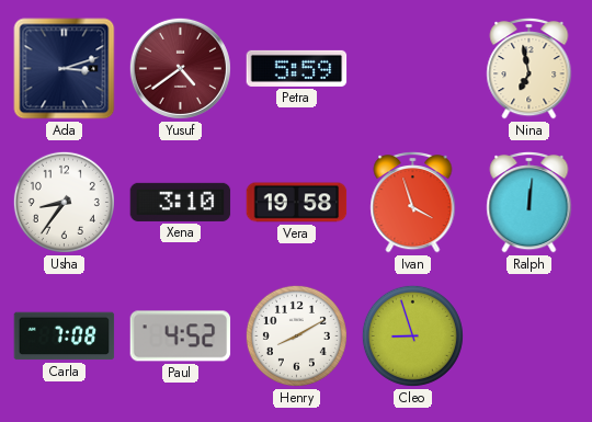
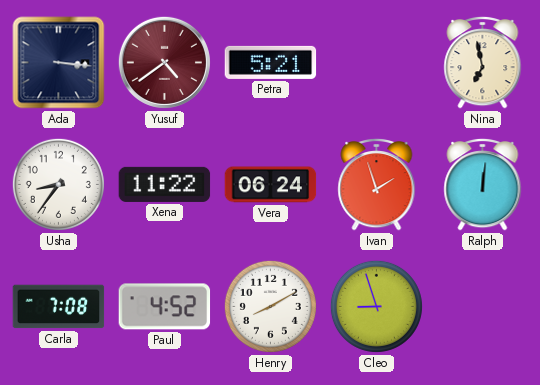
Ada: 3:12 -> 3:16 (59, 63)
Petra: 5:59 -> 5:21 (271, 62)
Xena: 3:10 -> 11:22 (165, 184)
Vera: 19:58 -> 06:24 (271, 185)
Ivan: 3:57 -> 1:57 (377, 184)
